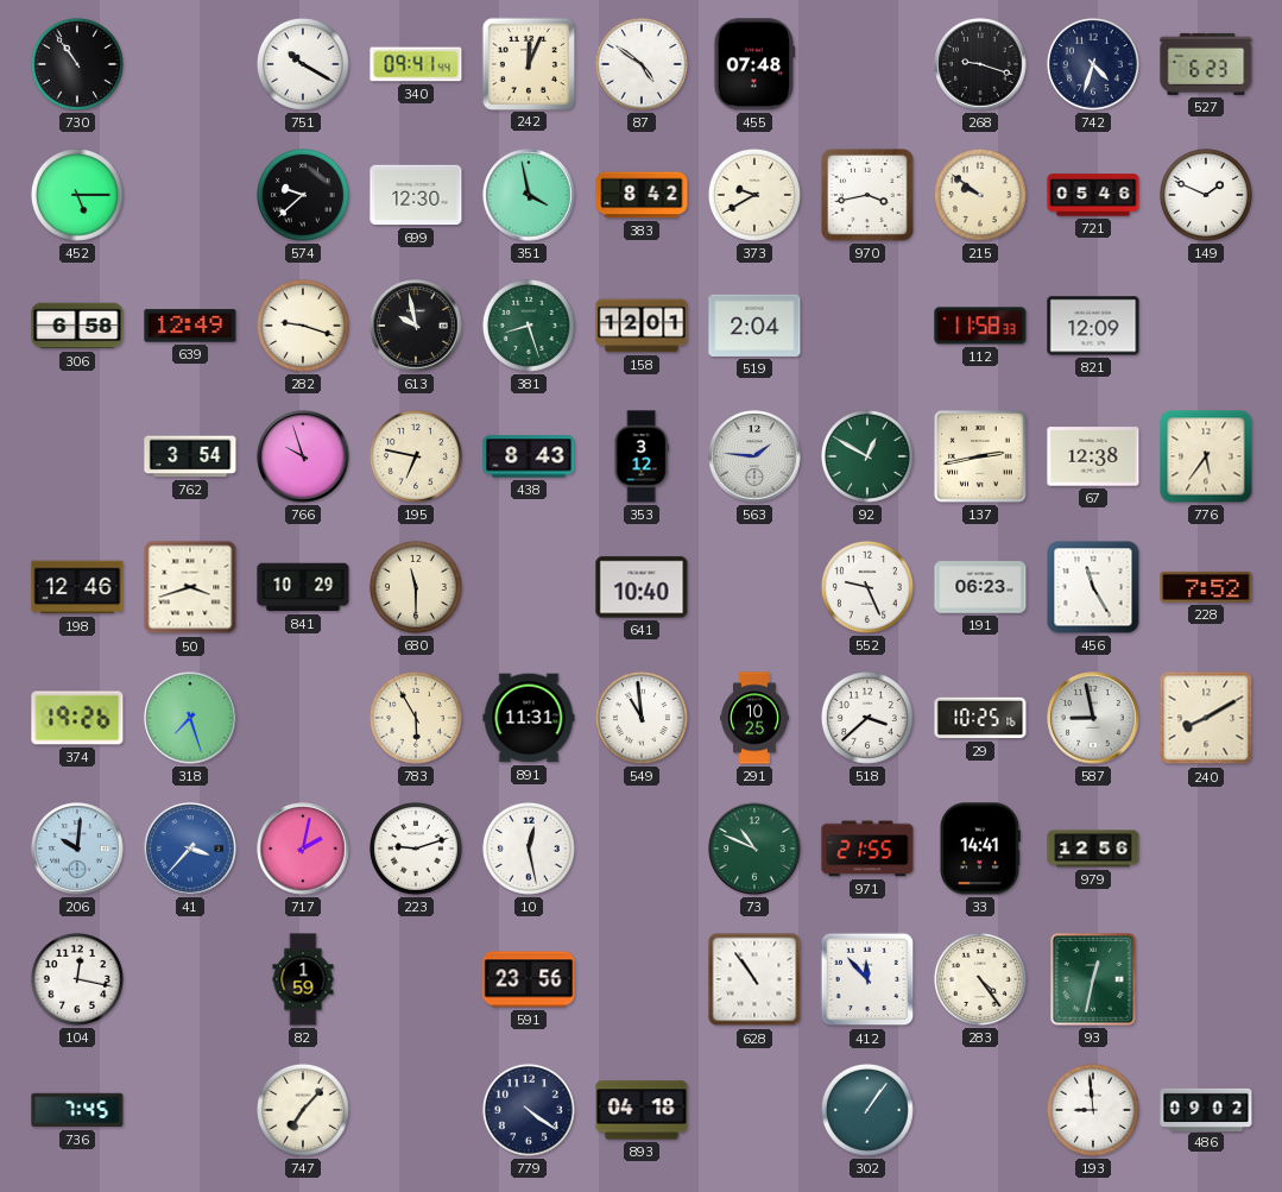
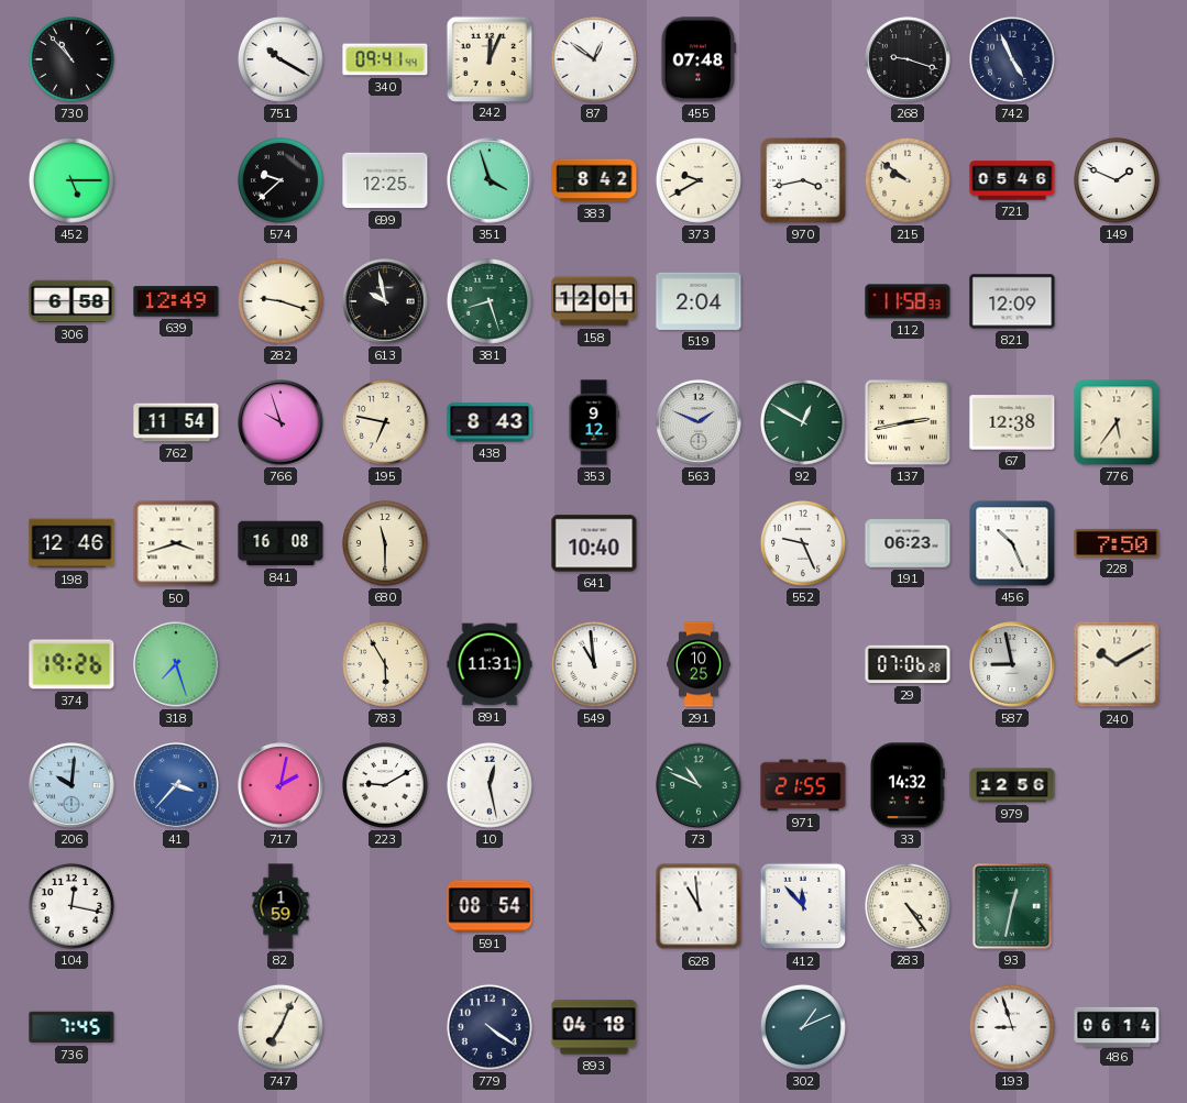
730: 10:54 -> 10:53 (72, 59)
87: 4:51 -> 12:51 (594, 59)
742: 4:33 -> 4:56 (1012, 59)
527: 6:23 -> none (1206, 64)
699: 12:30 -> 12:25 (385, 180)
351: 3:58 -> 3:57 (490, 180)
762: 3:54 -> 11:54 (176, 422)
353: 3:12 -> 9:12 (594, 422)
563: 1:46 -> 1:49 (699, 422)
841: 10:29 -> 16:08 (281, 543)
456: 11:25 -> 10:26 (1012, 543)
228: 7:52 -> 7:50 (1117, 543)
518: 3:38 -> none (867, 718)
29: 10:25 -> 07:06 (908, 664)
240: 8:10 -> 10:10 (1117, 664)
223: 9:12 -> 9:10 (385, 785)
33: 14:41 -> 14:32 (906, 785)
591: 23:56 -> 08:54 (490, 906)
628: 10:54 -> 10:59 (699, 906)
747: 7:07 -> 7:04 (281, 1027)
302: 1:06 -> 1:11 (803, 1027)
193: 8:59 -> 8:57 (1012, 1027)
486: 09:02 -> 06:14 (1117, 1026)
